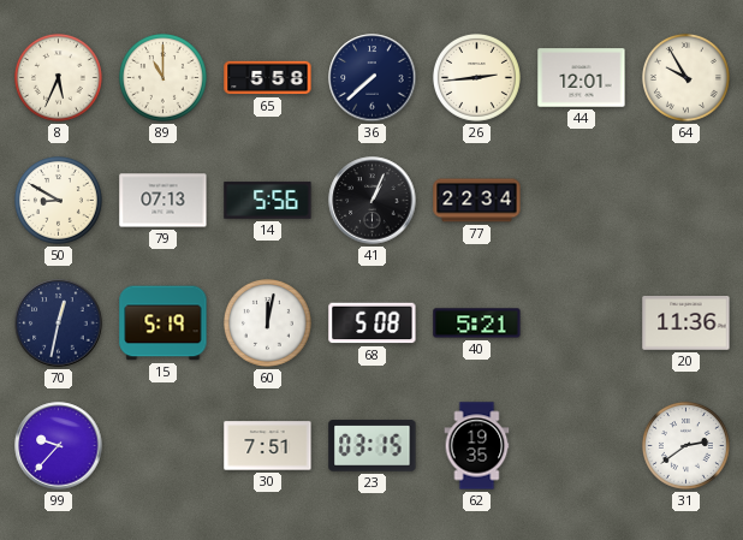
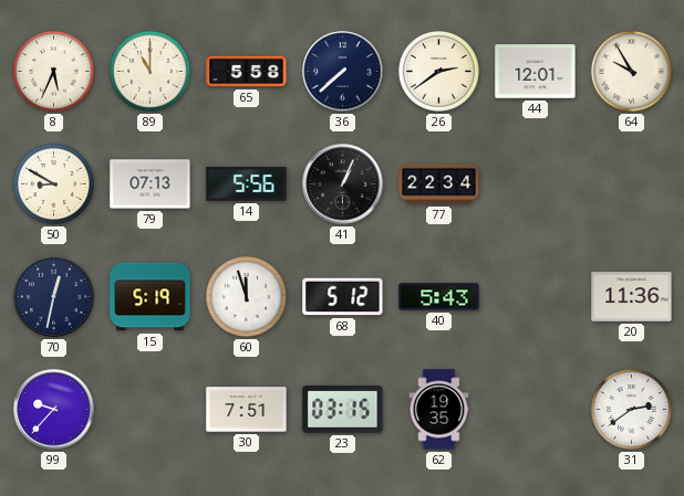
26: 2:44 -> 2:39 (438, 71)
60: 12:02 -> 11:57 (246, 296)
68: 5:08 -> 5:12 (343, 297)
40: 5:21 -> 5:43 (439, 297)
